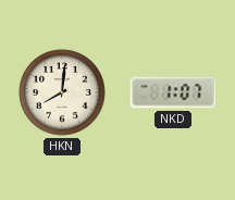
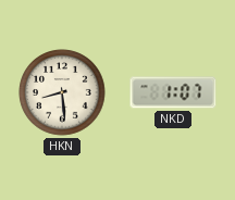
HKN: 8:01 -> 8:29 (62, 92)
